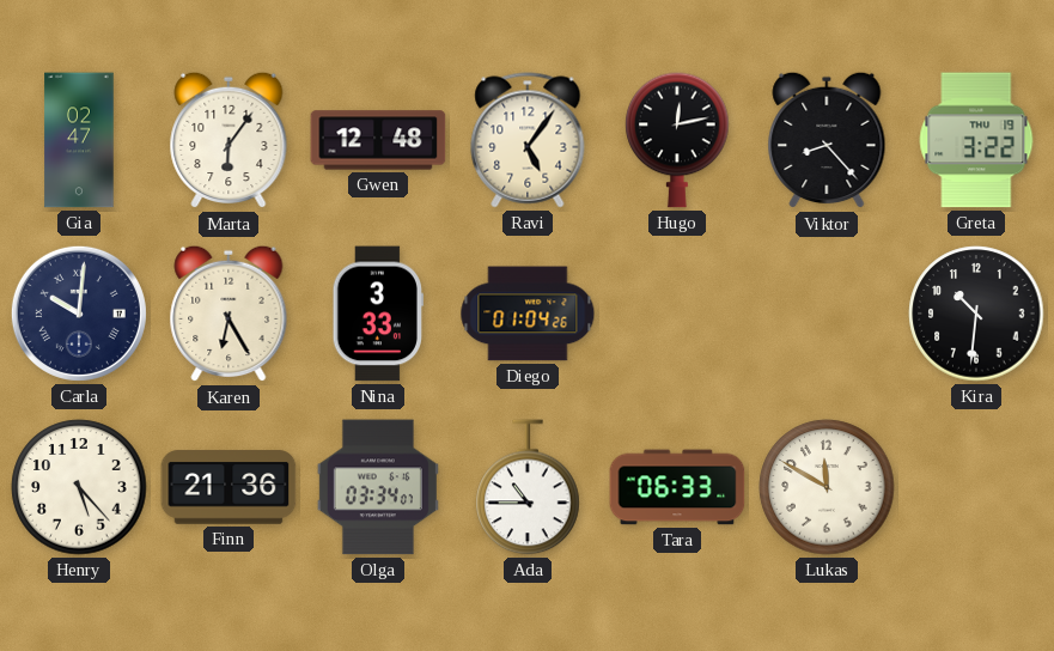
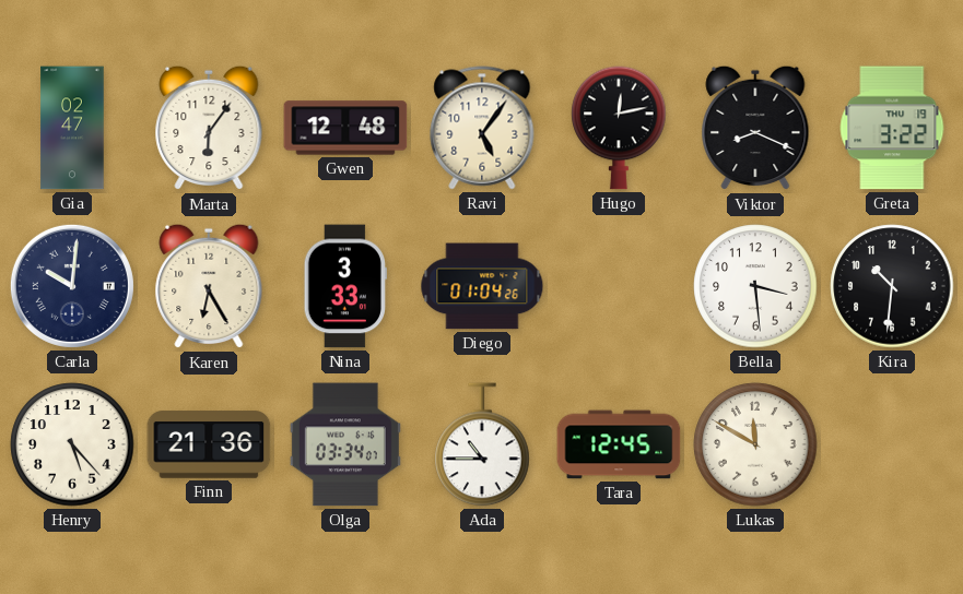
Viktor: 8:23 -> 8:19 (755, 128)
Bella: none -> 3:29 (755, 286)
Tara: 06:33 -> 12:45 (619, 444)
